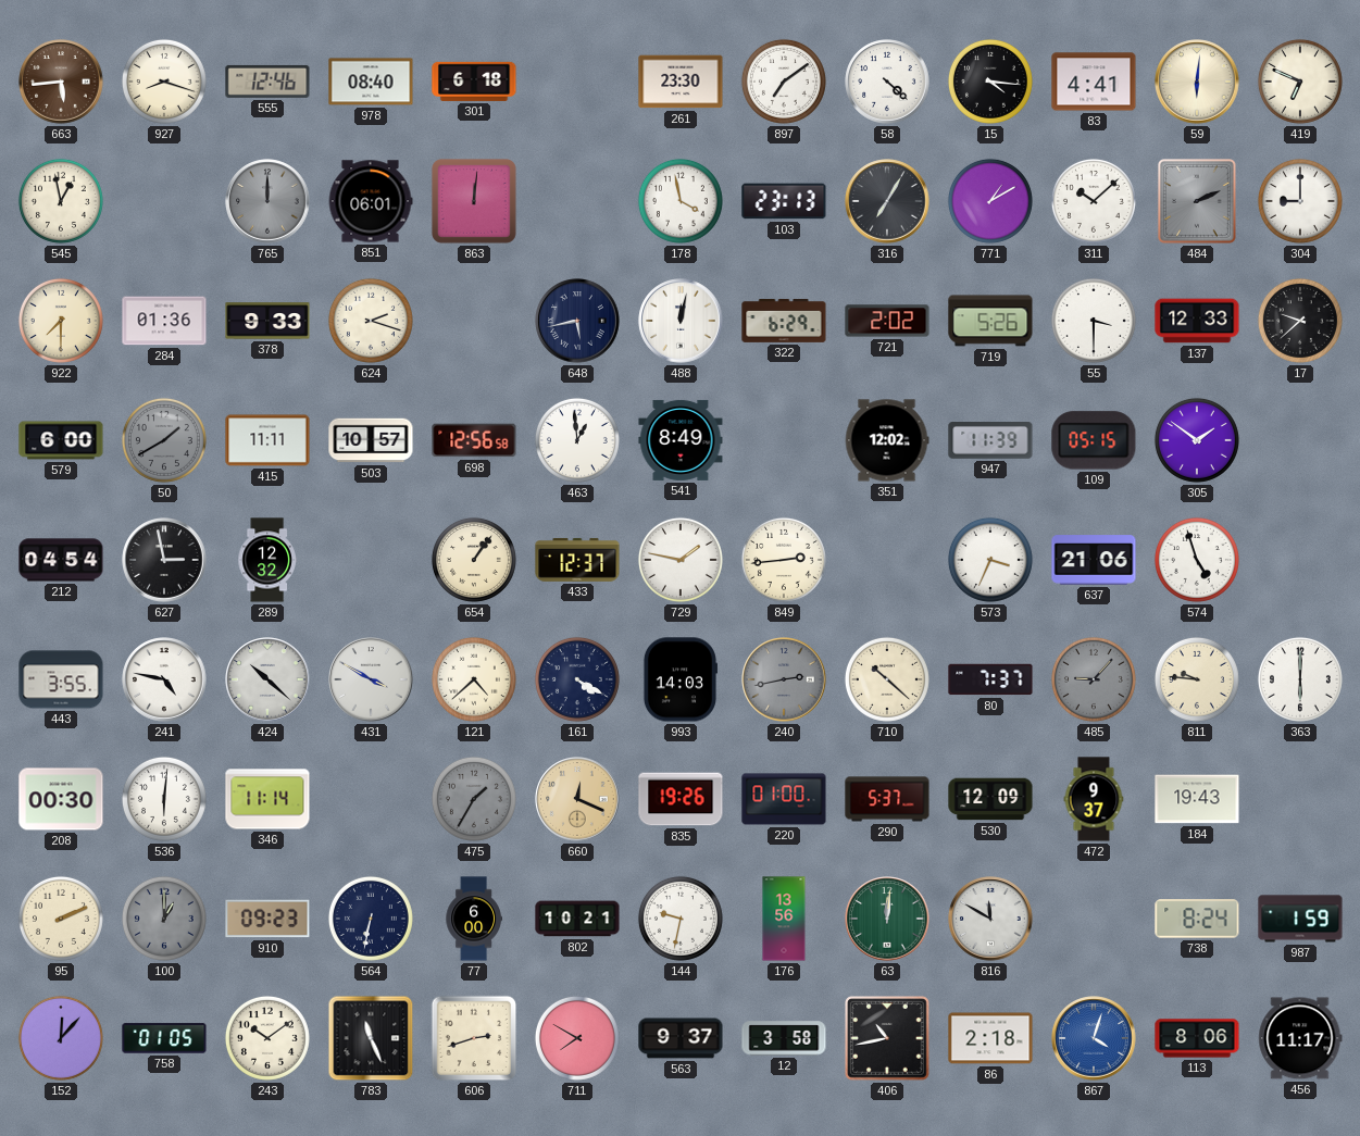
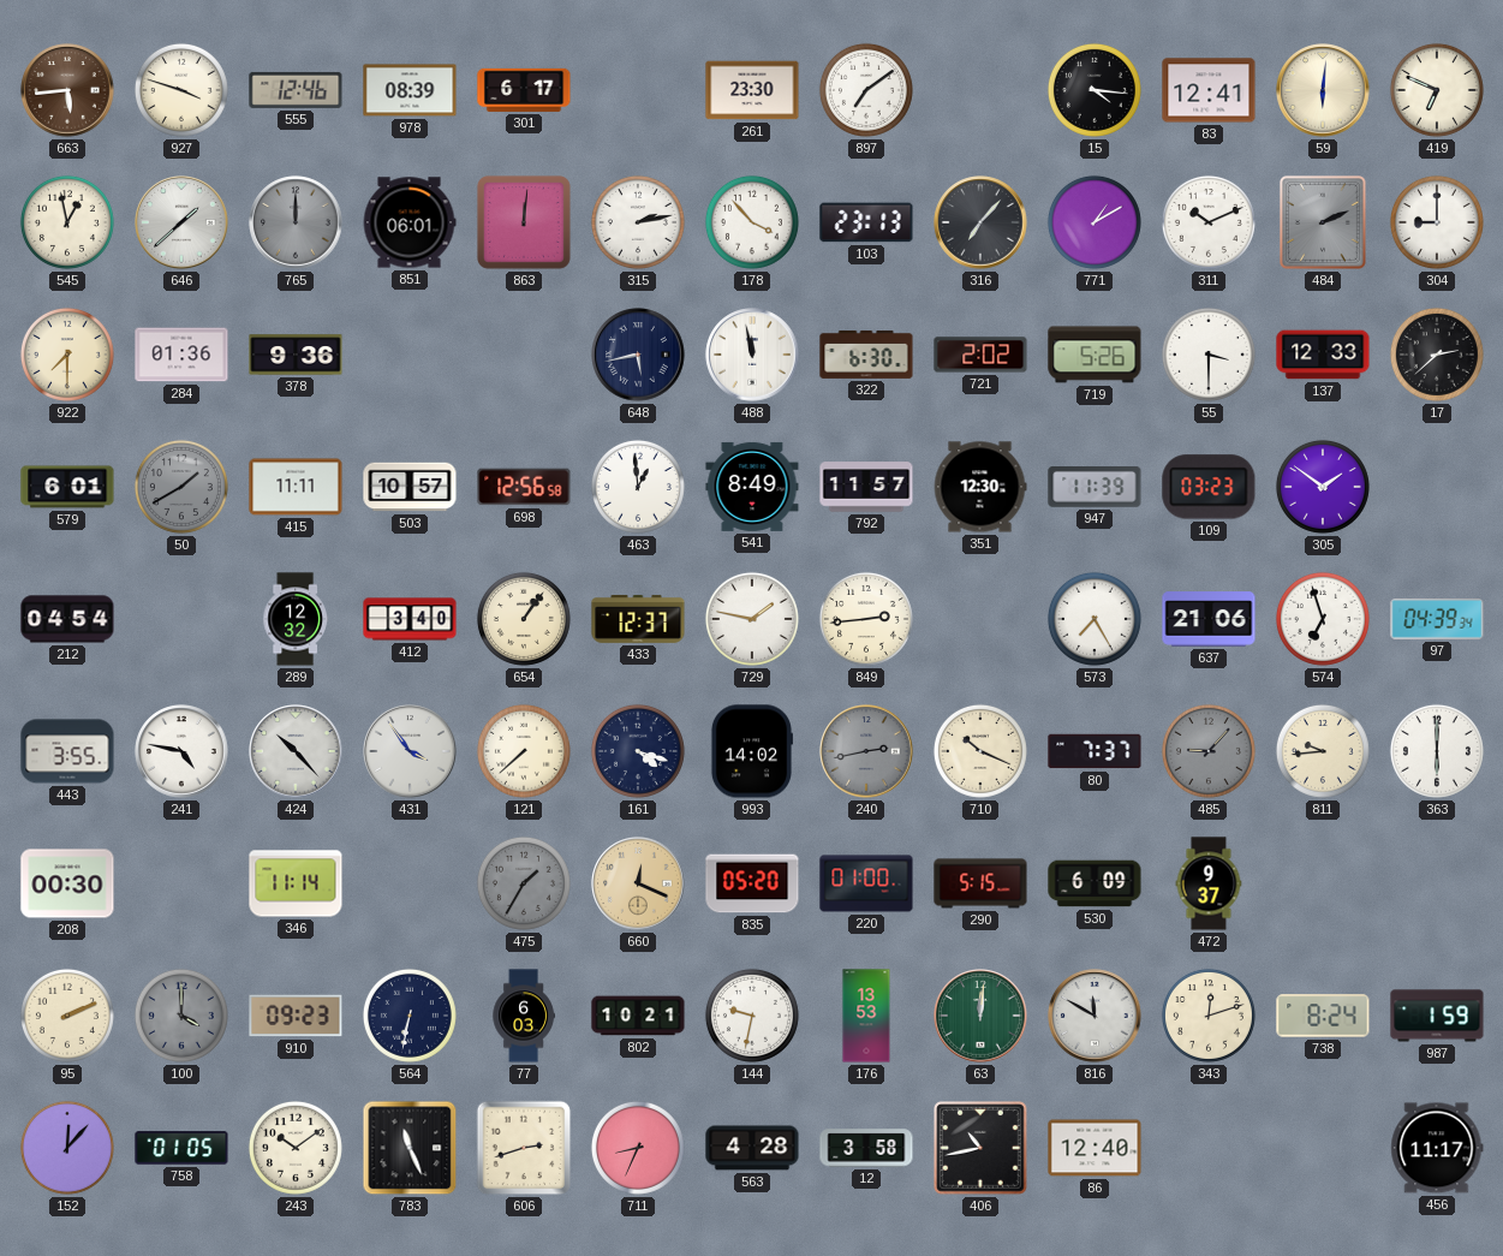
927: 8:18 -> 3:48 (181, 90)
978: 08:40 -> 08:39 (410, 90)
301: 6:18 -> 6:17 (524, 90)
58: 4:22 -> none (887, 82)
83: 4:41 -> 12:41 (1209, 90)
646: none -> 1:38 (181, 222)
315: none -> 2:13 (638, 222)
178: 3:58 -> 3:53 (752, 222)
316: 7:05 -> 7:07 (980, 222)
311: 10:08 -> 10:11 (1209, 222)
378: 9:33 -> 9:36 (296, 355)
624: 2:18 -> none (371, 321)
488: 12:02 -> 11:58 (752, 355)
322: 6:29 -> 6:30 (866, 355)
17: 9:38 -> 2:38 (1437, 355)
579: 6:00 -> 6:01 (67, 487)
792: none -> 11:57 (866, 487)
351: 12:02 -> 12:30 (980, 487)
109: 05:15 -> 03:23 (1209, 487)
627: 2:58 -> none (164, 560)
412: none -> 3:40 (410, 619)
573: 3:34 -> 7:25 (1095, 619)
574: 4:57 -> 6:57 (1323, 619)
97: none -> 04:39 (1437, 620)
424: 10:22 -> 10:23 (296, 751)
431: 3:50 -> 3:54 (410, 751)
121: 4:38 -> 7:38 (524, 751)
161: 4:20 -> 4:18 (638, 751)
993: 14:03 -> 14:02 (751, 751)
710: 10:22 -> 10:19 (980, 751)
811: 9:46 -> 9:44 (1323, 751)
536: 6:01 -> none (164, 799)
835: 19:26 -> 05:20 (752, 883)
290: 5:37 -> 5:15 (980, 883)
530: 12:09 -> 6:09 (1095, 883)
184: 19:43 -> none (1197, 799)
100: 1:00 -> 4:00 (181, 1016)
77: 6:00 -> 6:03 (524, 1016)
176: 13:56 -> 13:53 (866, 1016)
343: none -> 12:12 (1209, 1016)
711: 7:50 -> 8:34 (638, 1148)
563: 9:37 -> 4:28 (752, 1148)
86: 2:18 -> 12:40 (1095, 1148)
867: 4:03 -> none (1094, 1038)
113: 8:06 -> none (1197, 1038)
